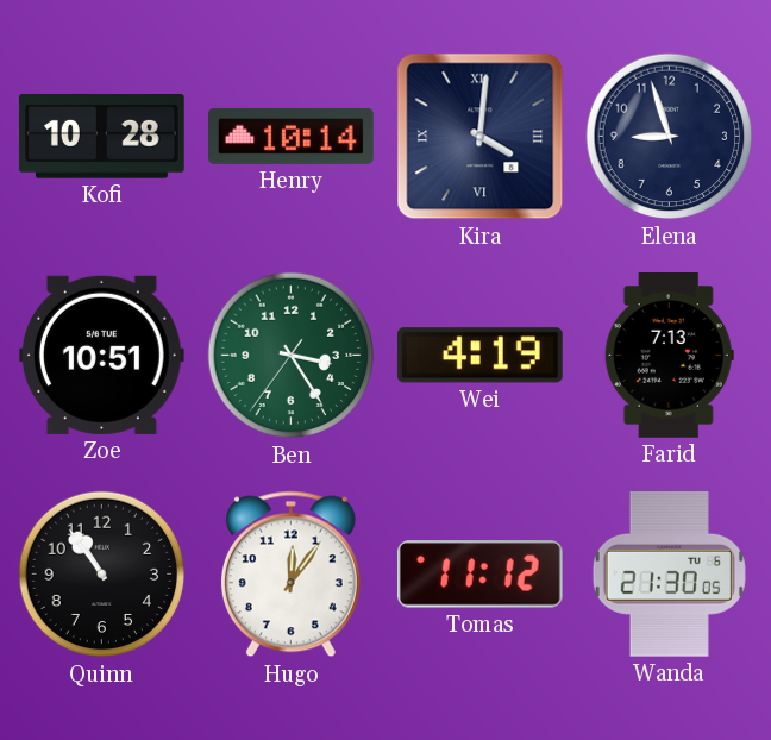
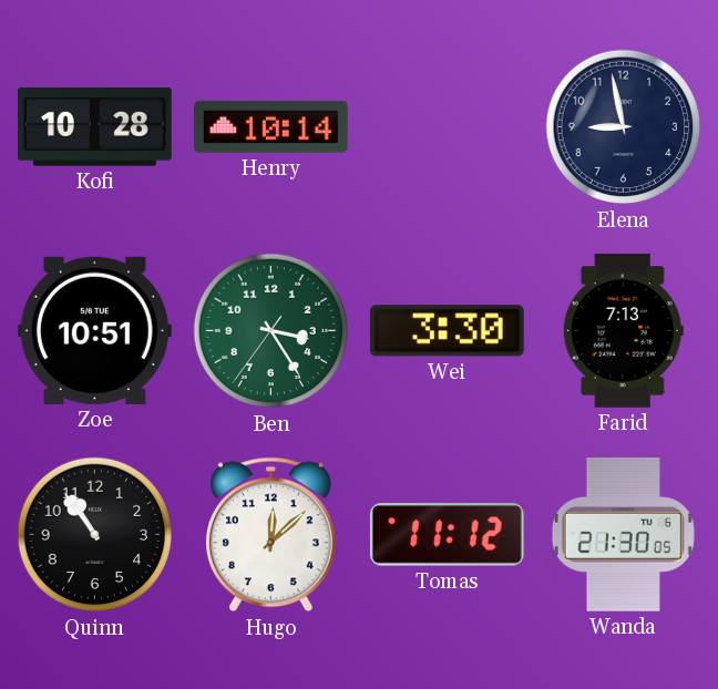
Kira: 4:01 -> none (481, 137)
Elena: 8:57 -> 8:58 (624, 127)
Wei: 4:19 -> 3:30 (447, 331)
Hugo: 12:06 -> 12:08 (270, 535)
